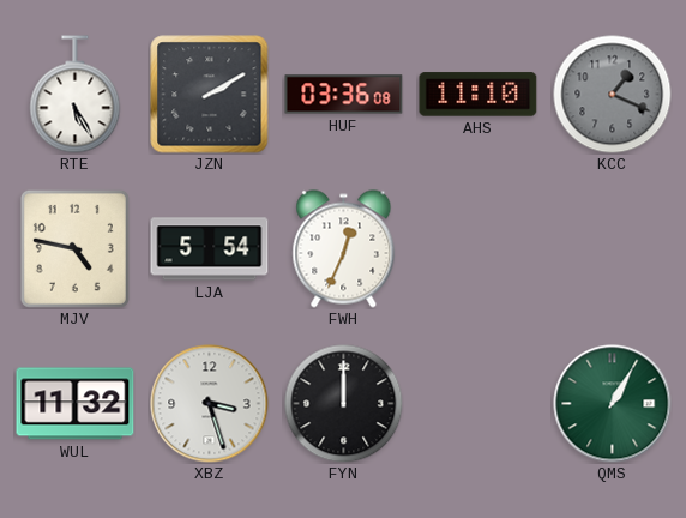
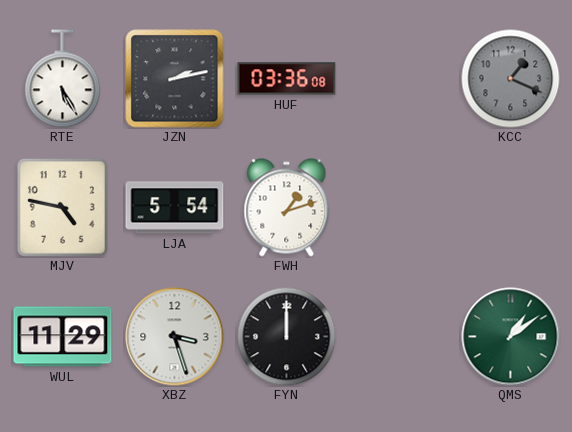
JZN: 2:10 -> 2:13 (175, 79)
AHS: 11:10 -> none (479, 95)
FWH: 12:34 -> 1:12 (287, 208)
WUL: 11:32 -> 11:29 (63, 337)
QMS: 1:05 -> 1:09 (511, 337)
